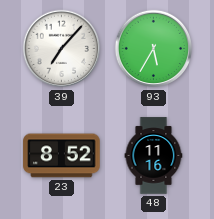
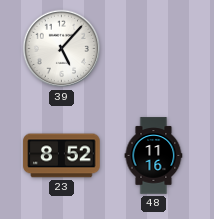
39: 7:07 -> 5:07 (62, 49)
93: 5:35 -> none (154, 49)
